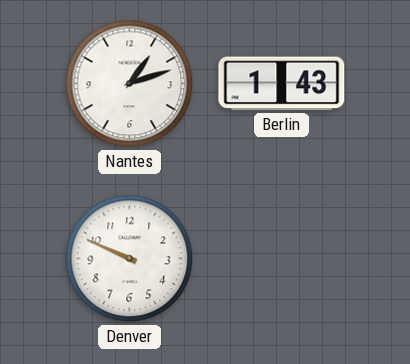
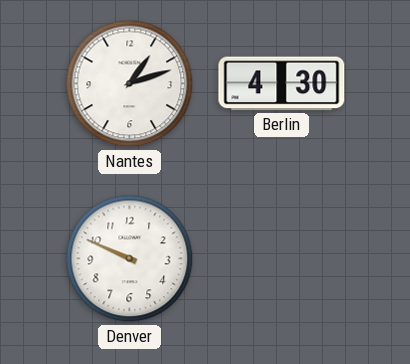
Berlin: 1:43 -> 4:30 (282, 84)
